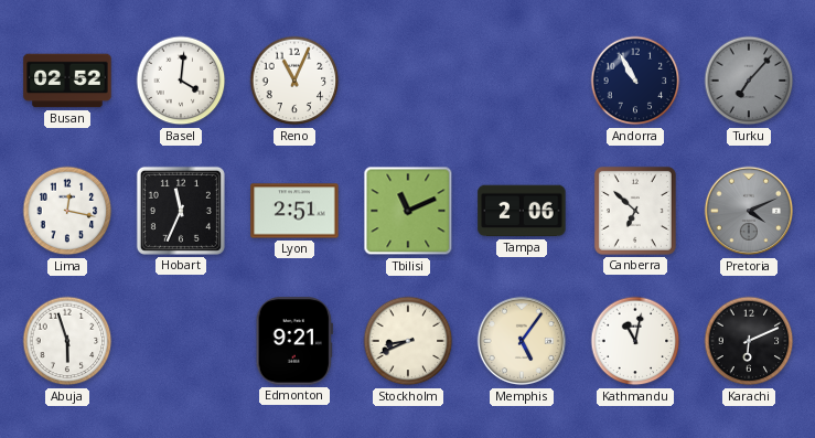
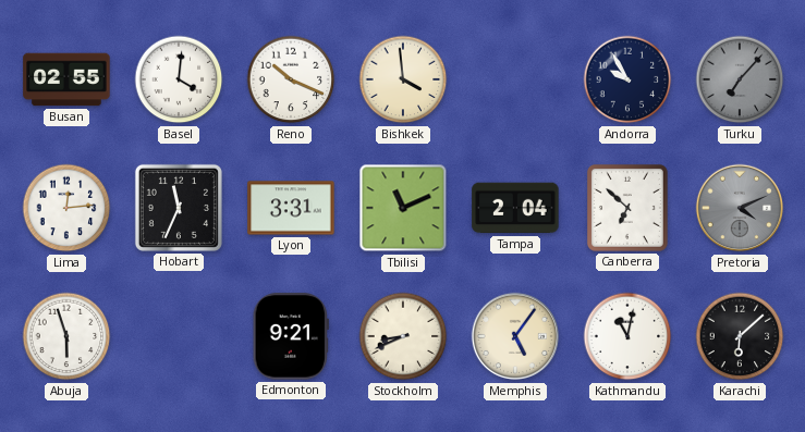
Busan: 02:52 -> 02:55 (66, 79)
Reno: 11:04 -> 10:19 (291, 79)
Bishkek: none -> 3:59 (403, 79)
Andorra: 10:55 -> 9:55 (627, 79)
Lima: 12:17 -> 12:14 (66, 208)
Lyon: 2:51 -> 3:31 (291, 208)
Tampa: 2:06 -> 2:04 (515, 208)
Karachi: 6:11 -> 6:08 (740, 336)
